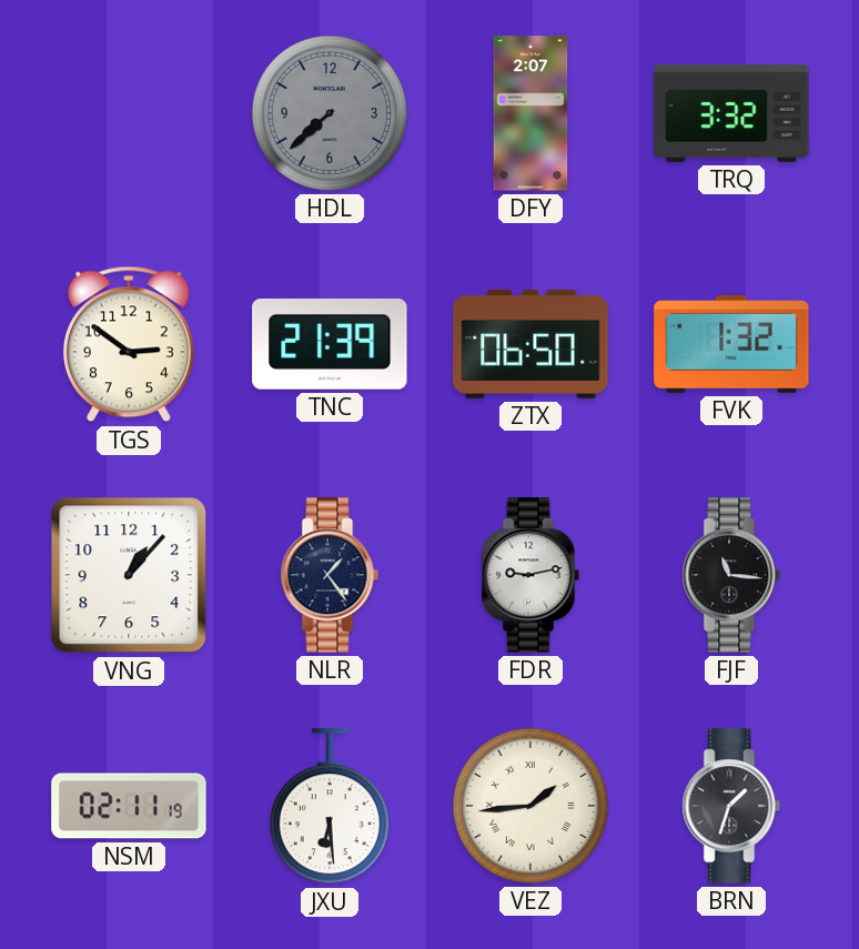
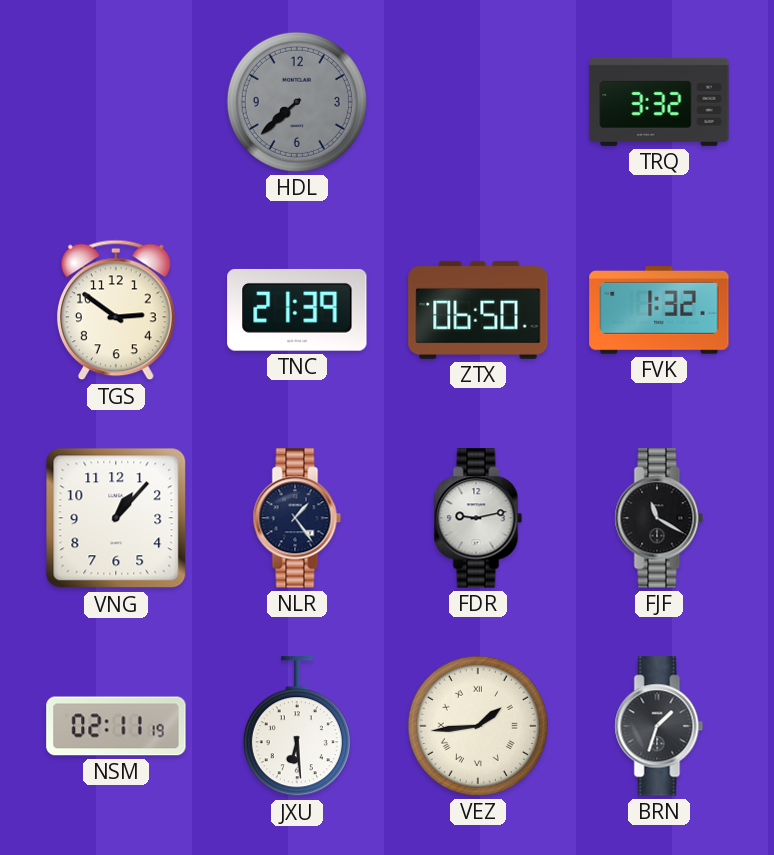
DFY: 2:07 -> none (530, 113)
FJF: 11:16 -> 11:20 (659, 518)
